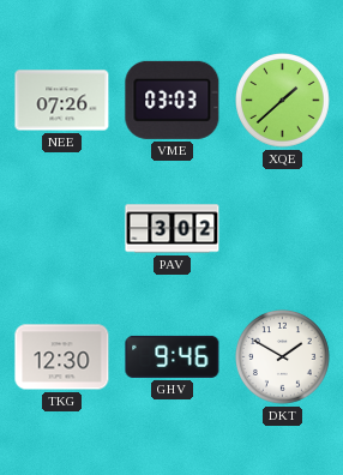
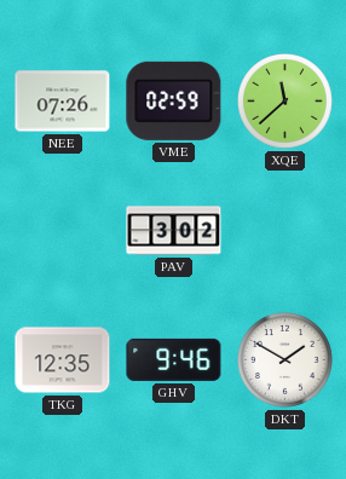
VME: 03:03 -> 02:59 (174, 100)
XQE: 1:38 -> 11:38 (286, 102)
TKG: 12:30 -> 12:35 (63, 360)
